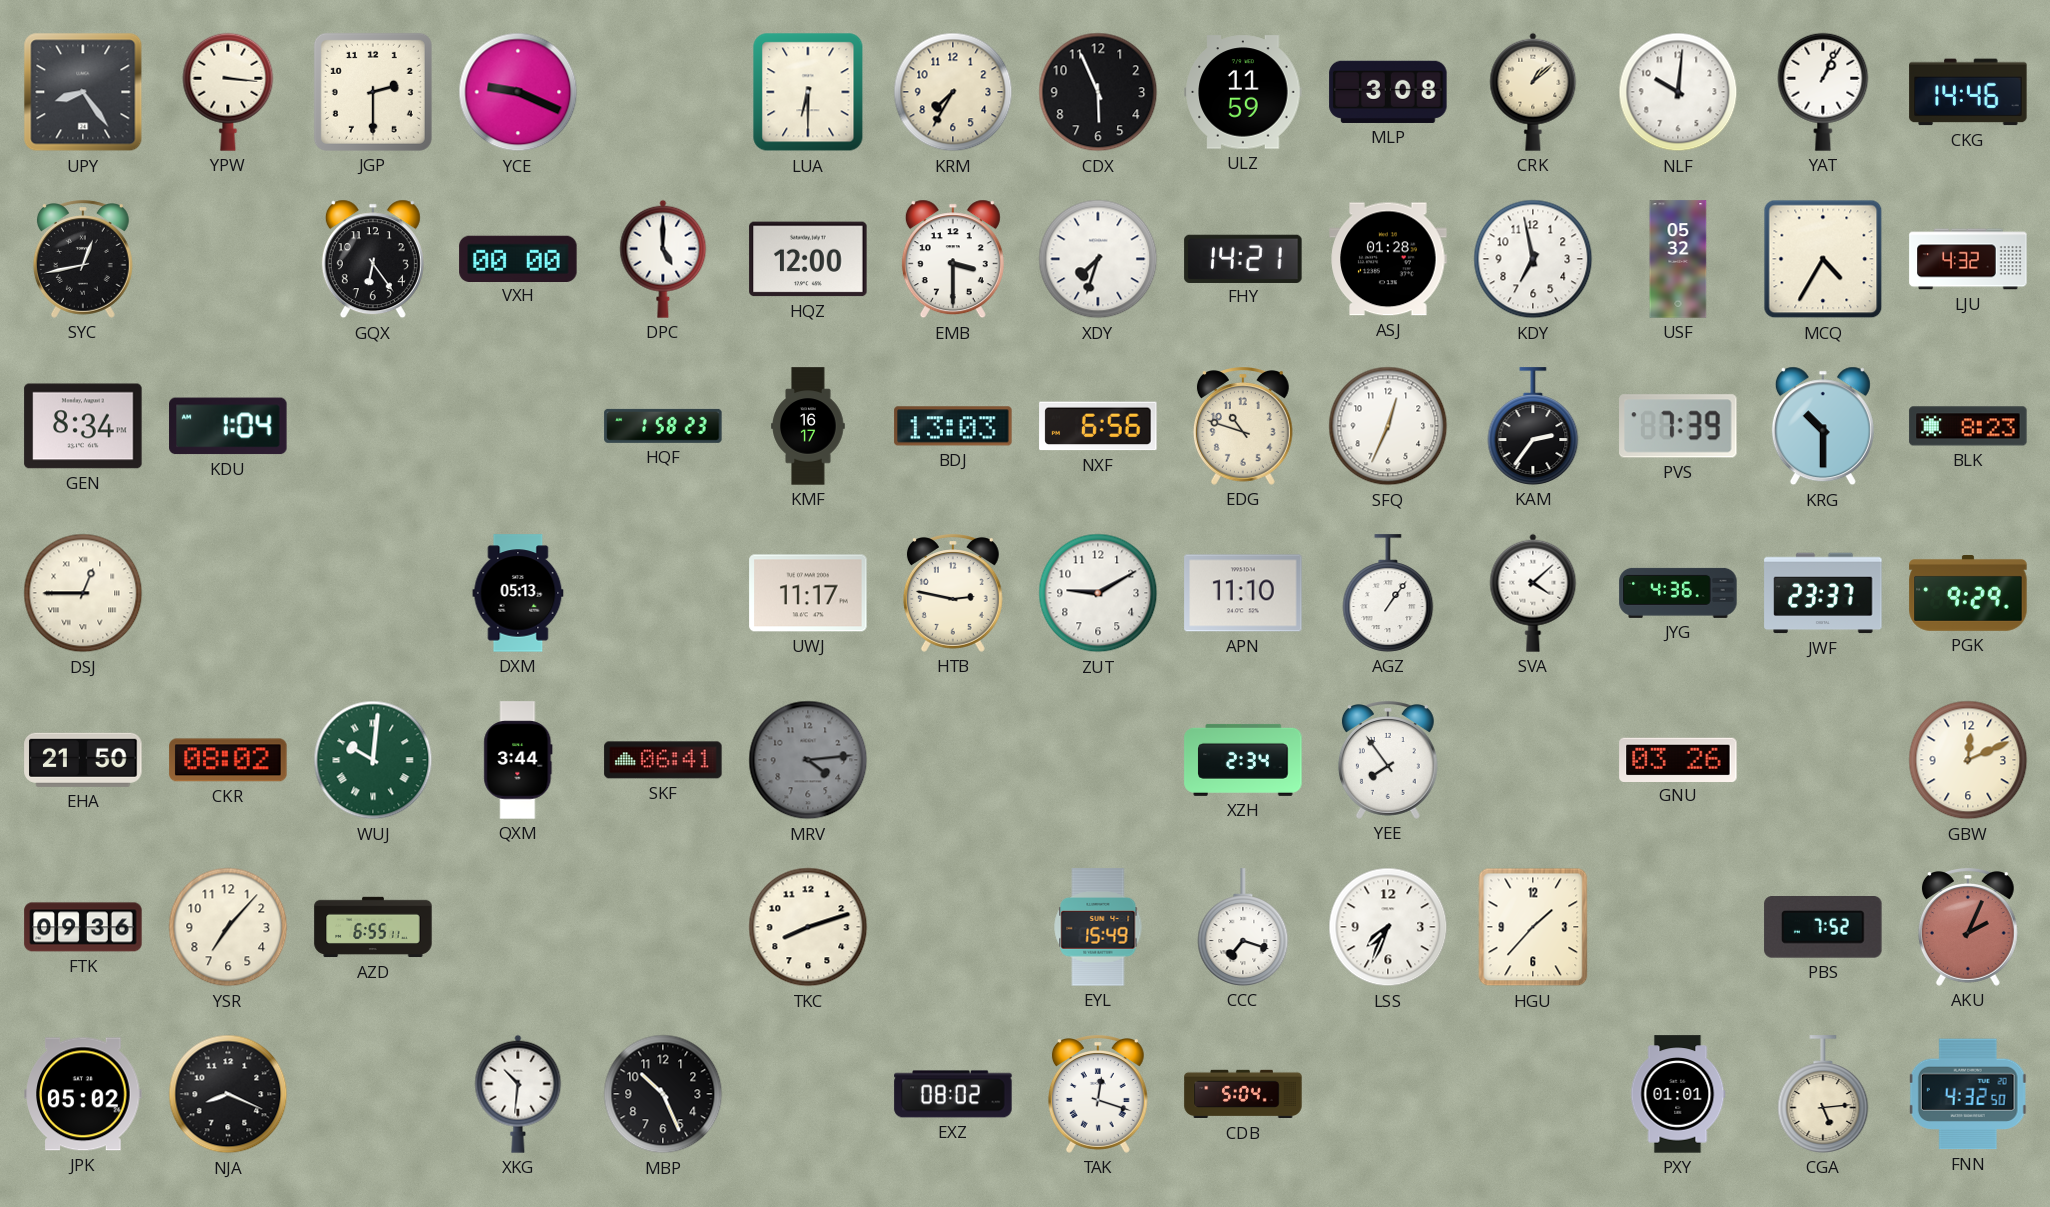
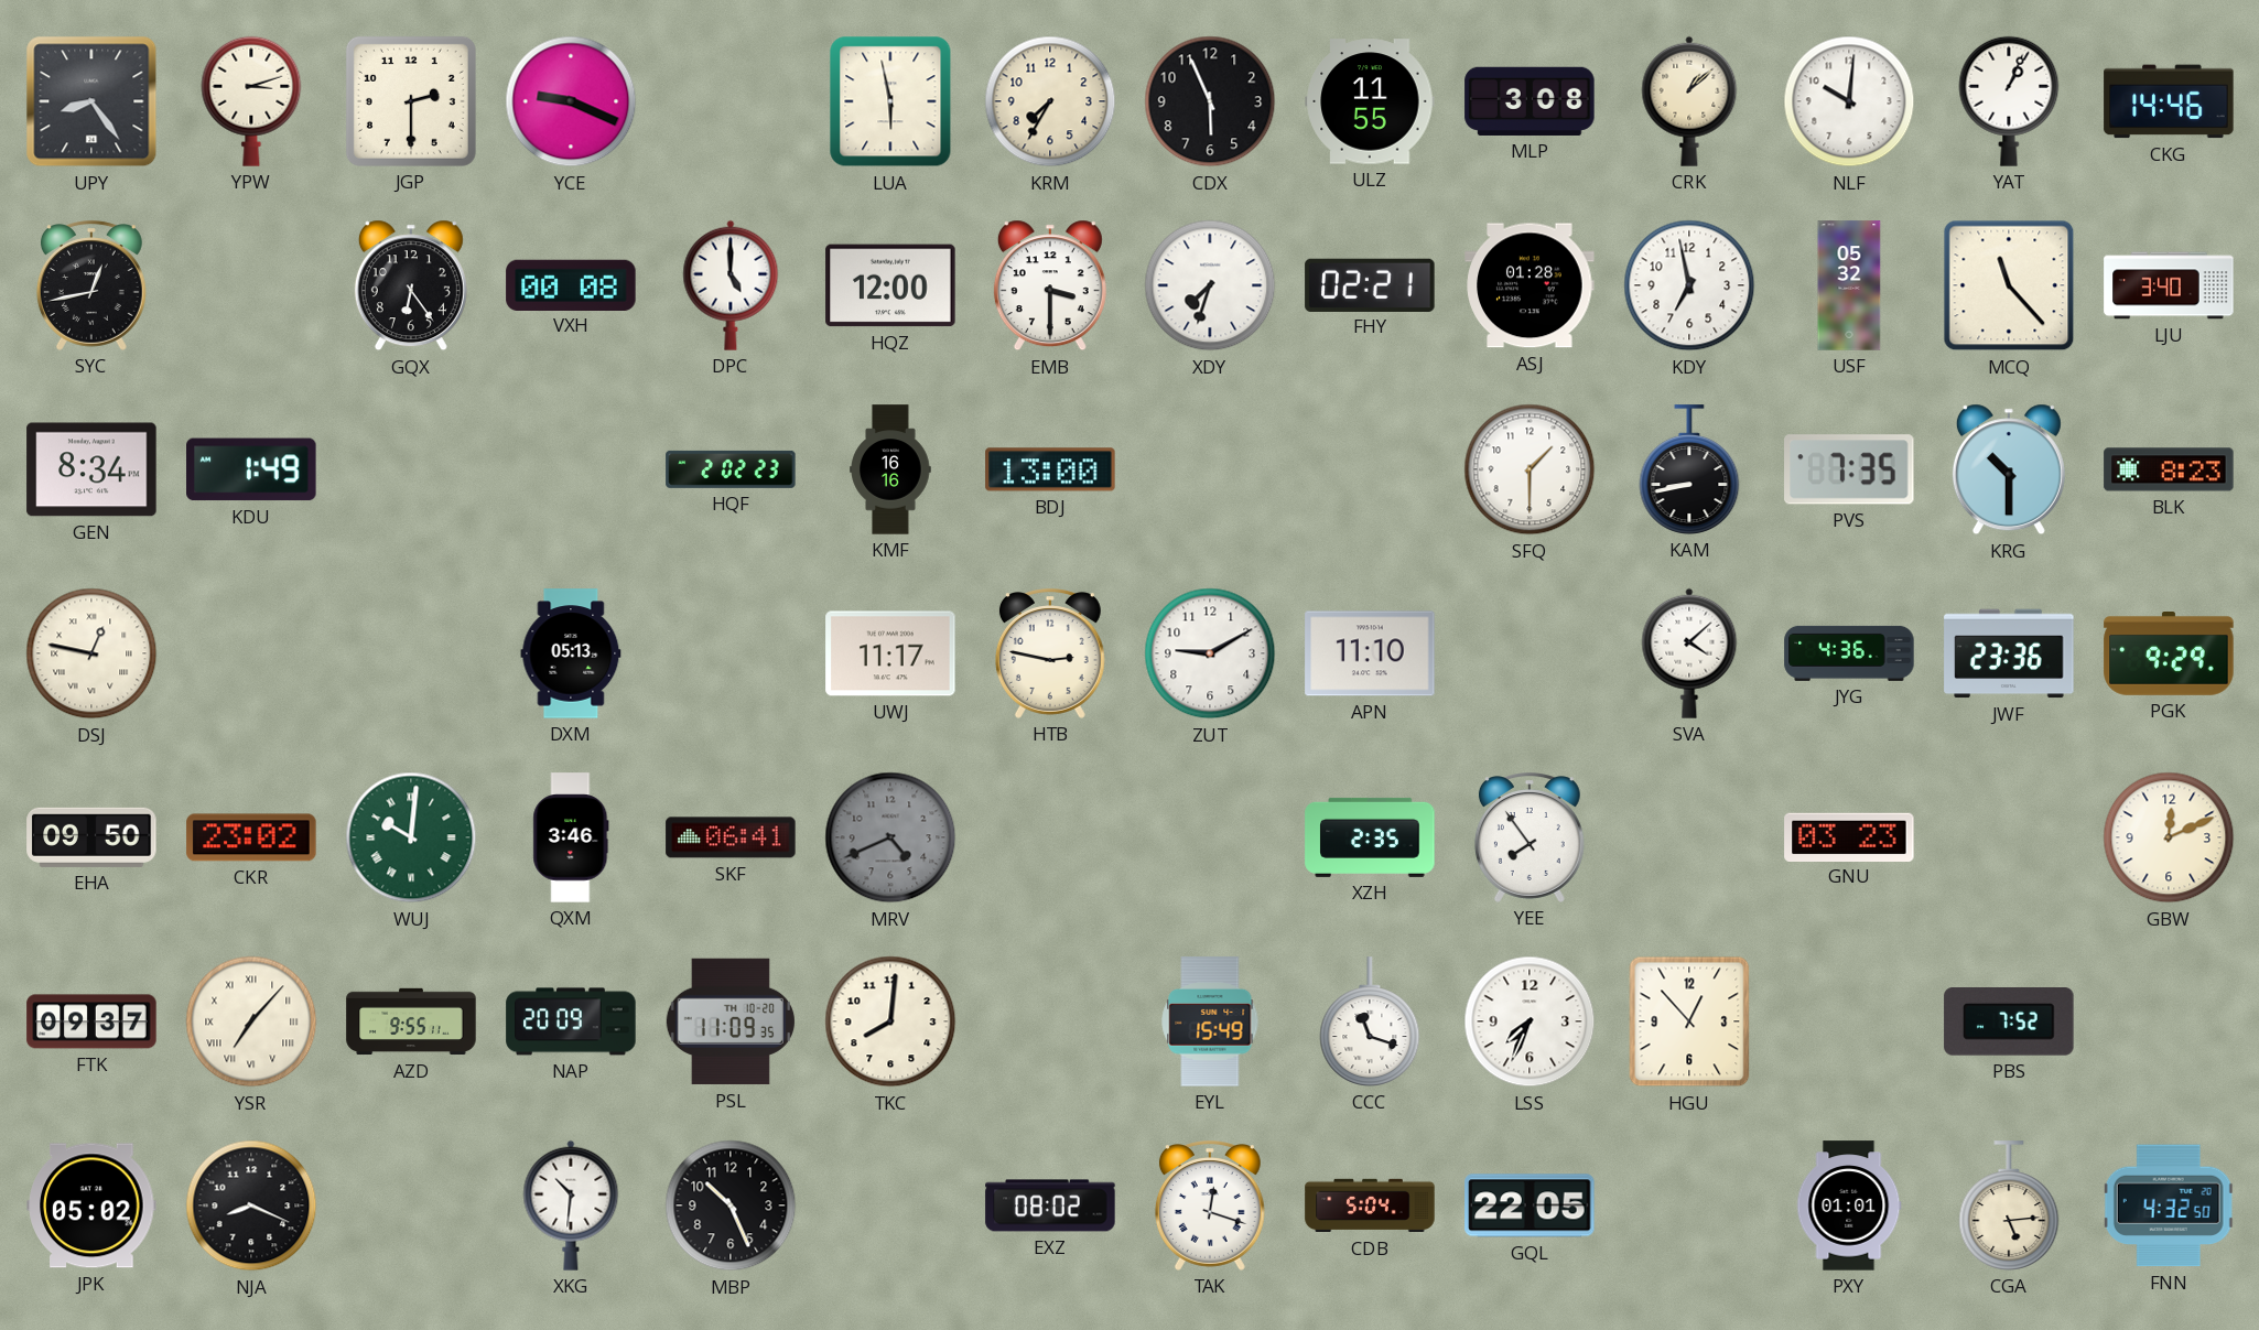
YPW: 3:16 -> 3:12 (251, 101)
LUA: 6:30 -> 5:58 (890, 101)
ULZ: 11:59 -> 11:55 (1370, 101)
VXH: 00:00 -> 00:08 (571, 284)
FHY: 14:21 -> 02:21 (1370, 284)
MCQ: 4:35 -> 11:23 (2009, 285)
LJU: 4:32 -> 3:40 (2169, 285)
KDU: 1:04 -> 1:49 (251, 469)
HQF: 1:58 -> 2:02 (731, 469)
KMF: 16:17 -> 16:16 (890, 469)
BDJ: 13:03 -> 13:00 (1050, 469)
NXF: 6:56 -> none (1098, 426)
EDG: 10:48 -> none (1243, 426)
SFQ: 12:34 -> 1:30 (1530, 469)
KAM: 2:36 -> 8:43 (1689, 469)
PVS: 7:39 -> 7:35 (1849, 469)
DSJ: 12:45 -> 12:47 (91, 653)
AGZ: 1:06 -> none (1388, 593)
JWF: 23:37 -> 23:36 (2009, 653)
EHA: 21:50 -> 09:50 (91, 837)
CKR: 08:02 -> 23:02 (251, 837)
QXM: 3:44 -> 3:46 (571, 837)
MRV: 4:14 -> 4:41 (890, 837)
XZH: 2:34 -> 2:35 (1370, 837)
GNU: 03:26 -> 03:23 (1849, 836)
FTK: 09:36 -> 09:37 (91, 1021)
YSR numerals: Arabic -> Roman (251, 1021)
AZD: 6:55 -> 9:55 (411, 1021)
NAP: none -> 20:09 (571, 1021)
PSL: none -> 11:09 (731, 1021)
TKC: 8:12 -> 8:01 (890, 1021)
CCC: 7:18 -> 11:18 (1370, 1021)
HGU: 1:37 -> 12:53 (1689, 1021)
AKU: 2:04 -> none (1968, 927)
GQL: none -> 22:05 (1530, 1205)
